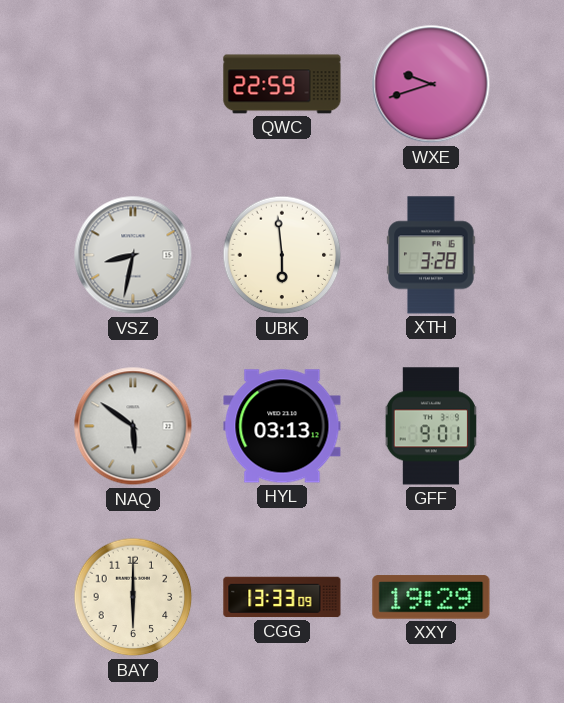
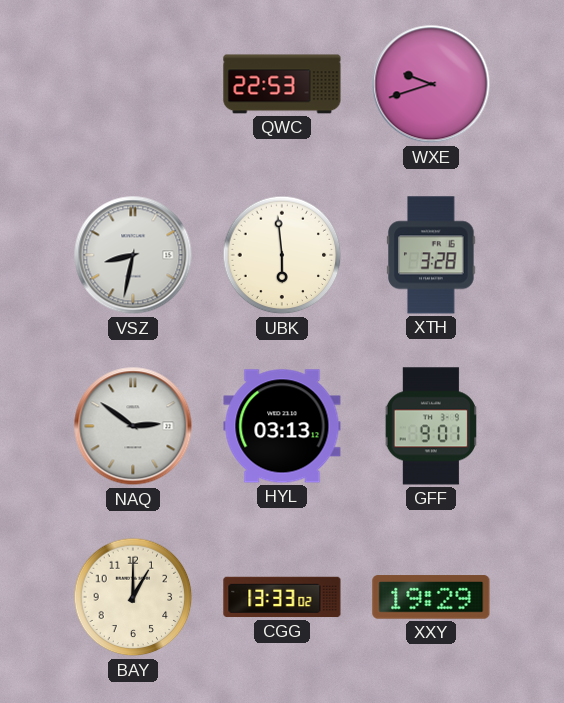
QWC: 22:59 -> 22:53 (282, 84)
NAQ: 5:51 -> 2:51 (133, 426)
BAY: 6:00 -> 1:00 (133, 597)
CGG: 13:33:09 -> 13:33:02 (282, 597)
